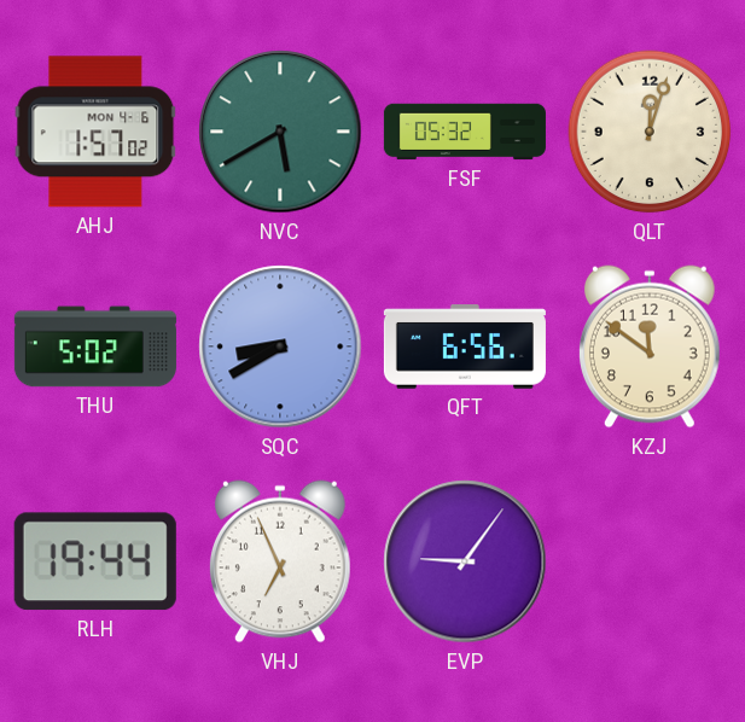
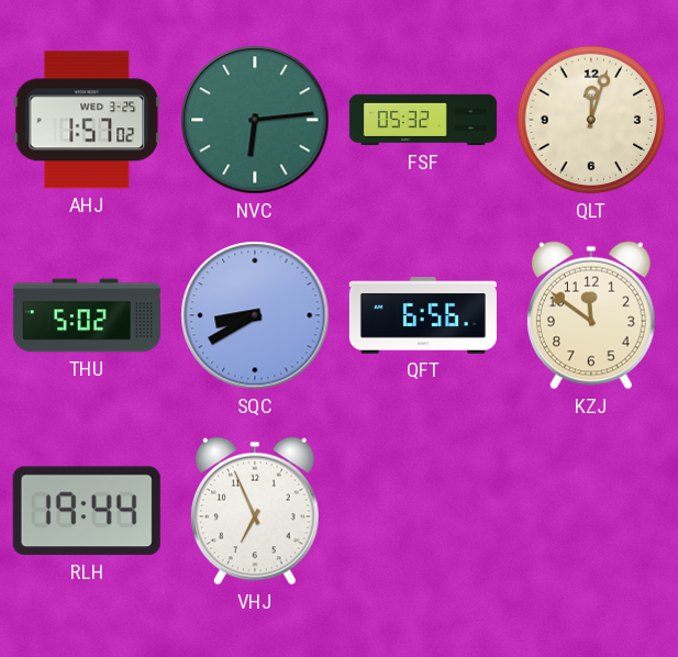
AHJ date: MON 4-6 -> WED 3-25 (87, 120)
NVC: 5:40 -> 6:14 (255, 120)
EVP: 9:06 -> none (465, 561)
